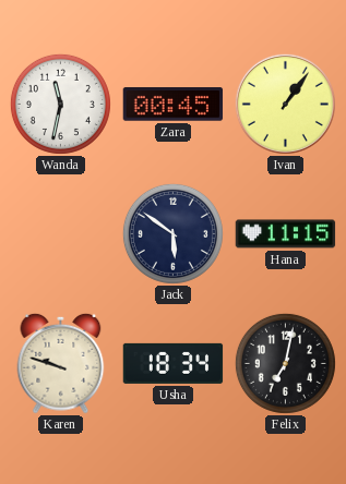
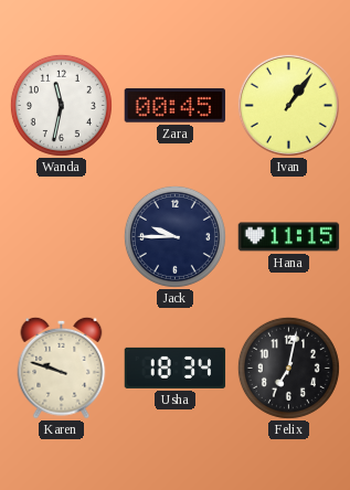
Jack: 5:51 -> 9:45 (174, 236)
